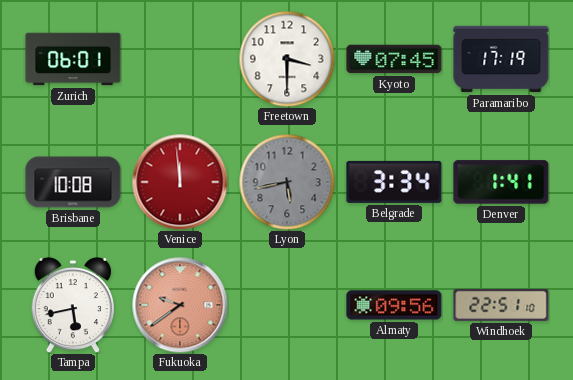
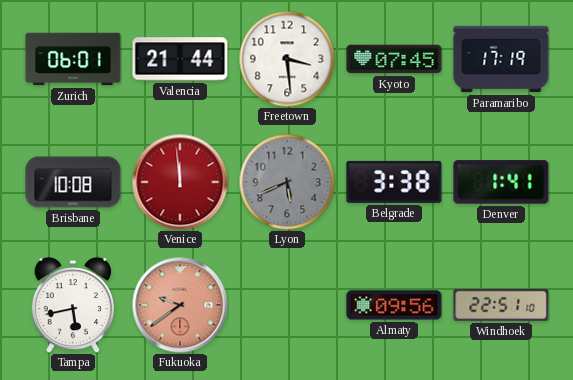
Valencia: none -> 21:44 (180, 59)
Freetown: 3:30 -> 3:29 (287, 59)
Lyon: 5:43 -> 5:41 (287, 182)
Belgrade: 3:34 -> 3:38 (394, 182)
